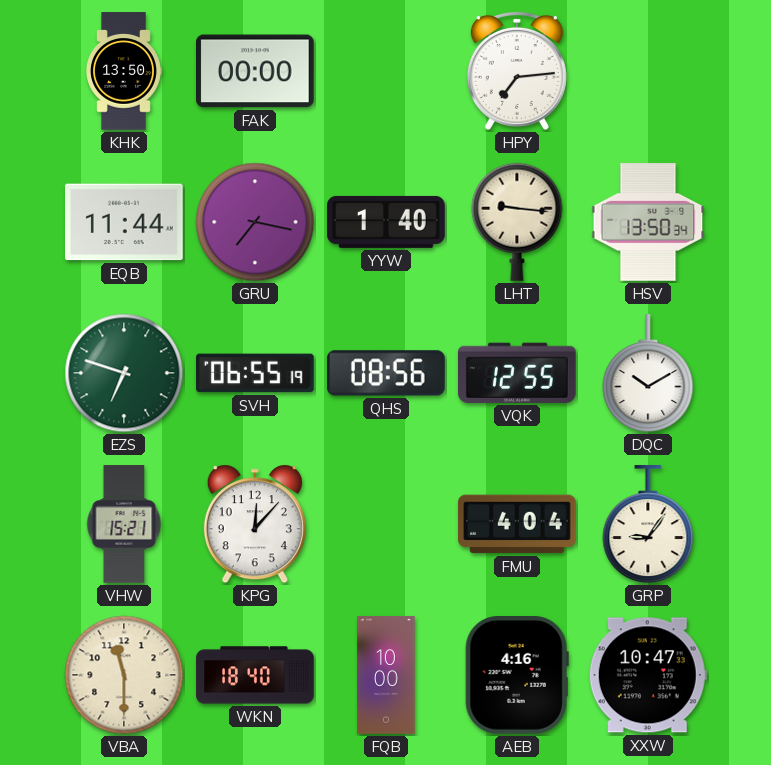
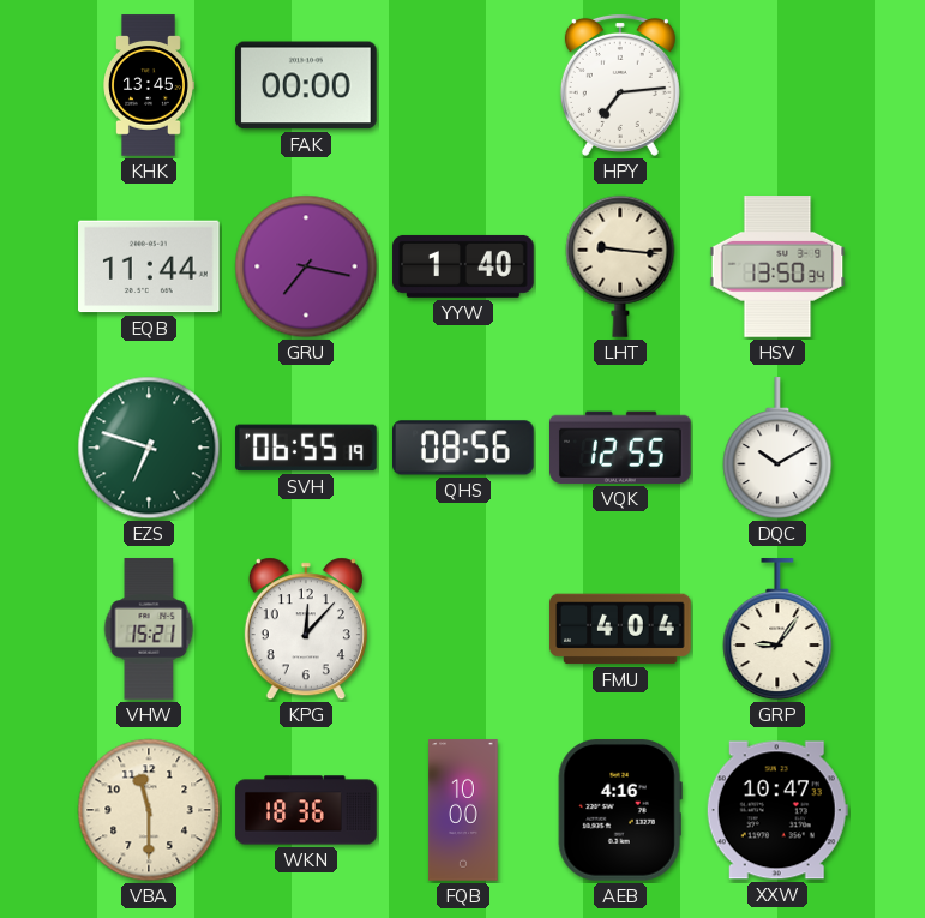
KHK: 13:50 -> 13:45 (149, 85)
WKN: 18:40 -> 18:36 (306, 810)
